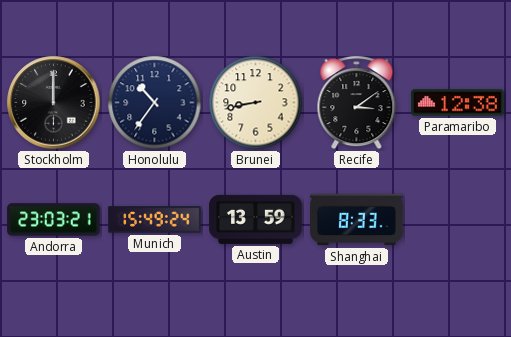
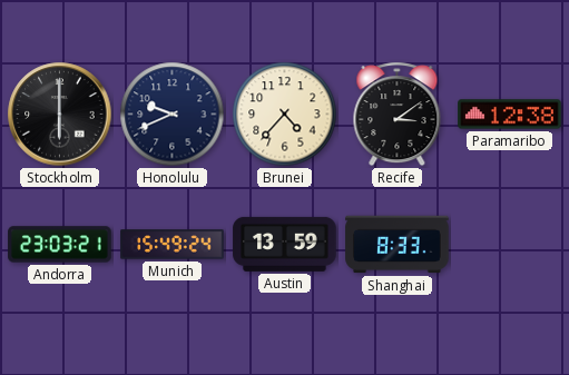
Stockholm: 12:00 -> 6:00 (60, 115)
Honolulu: 10:36 -> 9:41 (173, 115)
Brunei: 8:43 -> 4:37 (285, 115)
